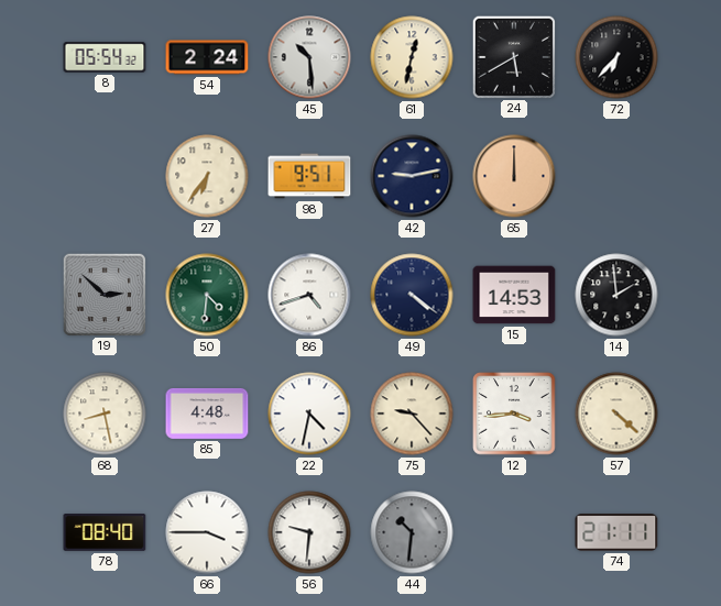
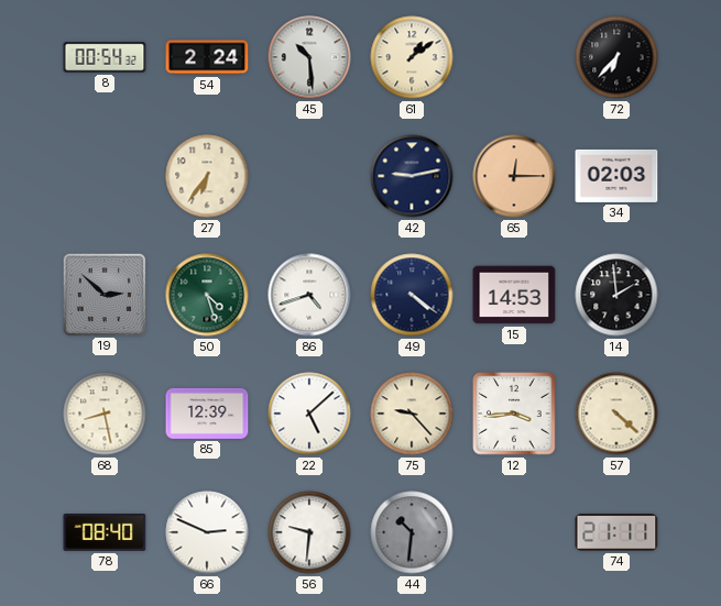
8: 05:54 -> 00:54 (105, 57)
61: 12:32 -> 1:09 (412, 57)
24: 5:40 -> none (513, 56)
98: 9:51 -> none (309, 176)
65: 12:00 -> 12:15 (514, 176)
34: none -> 02:03 (616, 176)
50: 4:31 -> 4:27 (207, 295)
85: 4:48 -> 12:39 (207, 414)
22: 4:32 -> 5:08 (309, 414)
66: 3:45 -> 2:49 (207, 532)
